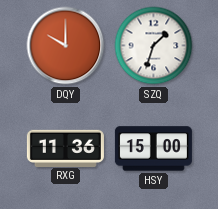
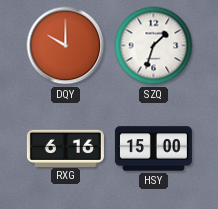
RXG: 11:36 -> 6:16 (65, 148)
